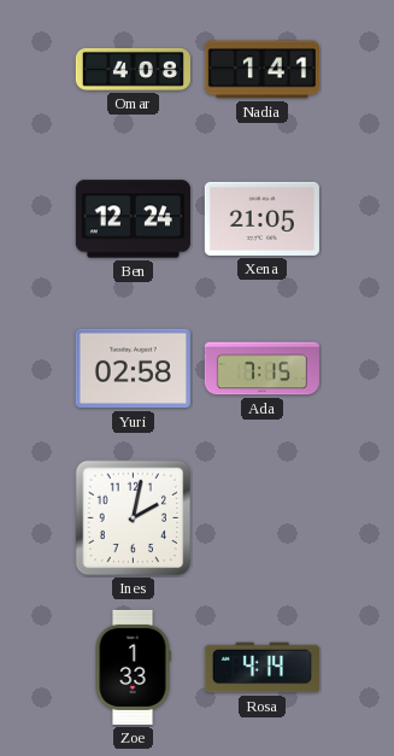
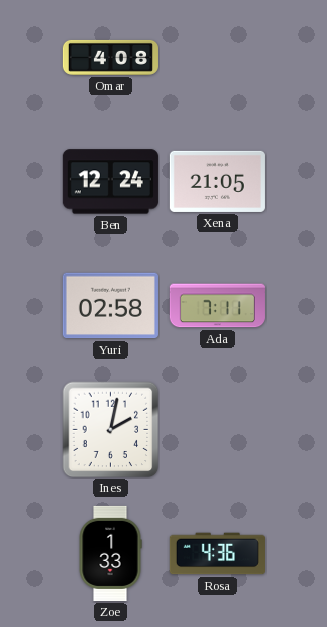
Nadia: 1:41 -> none (261, 70)
Ada: 7:15 -> 7:11 (217, 306)
Rosa: 4:14 -> 4:36 (217, 554)
